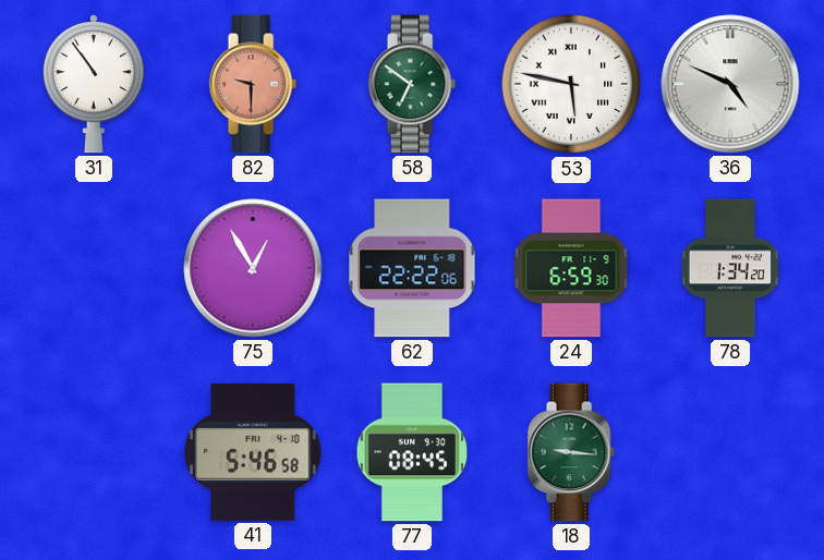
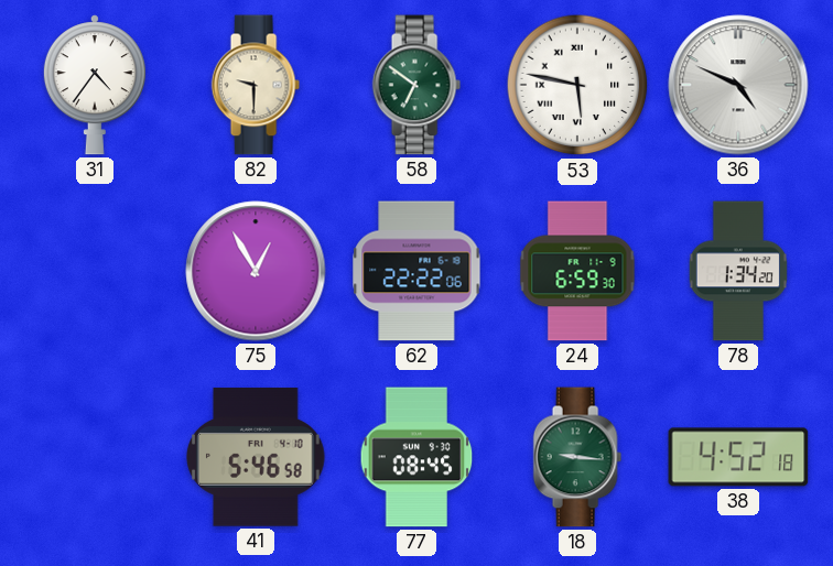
31: 10:54 -> 4:36 (95, 85)
82 dial: salmon -> cream (256, 85)
38: none -> 4:52 (738, 457)
